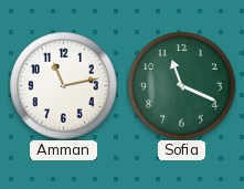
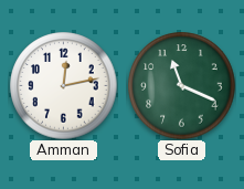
Amman: 11:13 -> 12:13 (64, 86)
